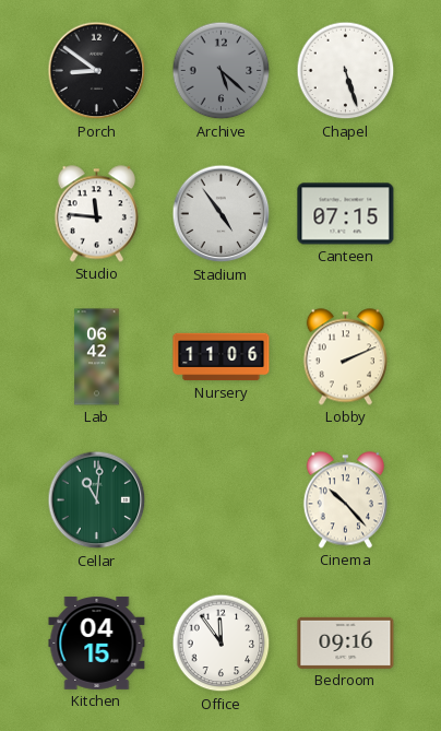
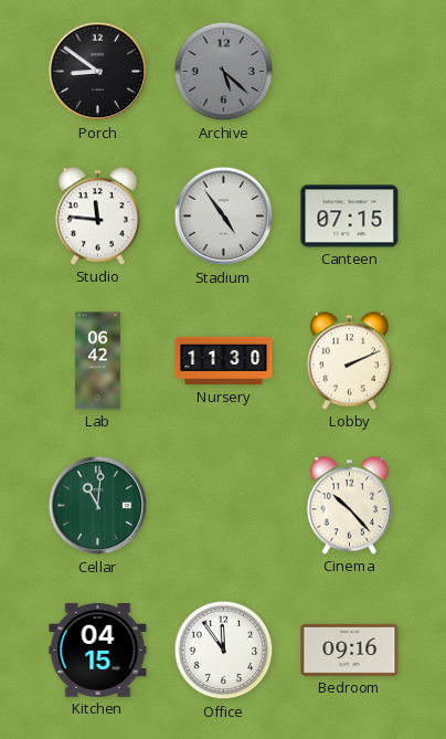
Chapel: 5:27 -> none (346, 71)
Nursery: 11:06 -> 11:30 (224, 361)
